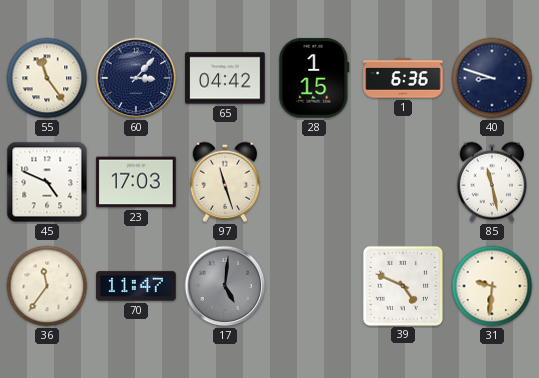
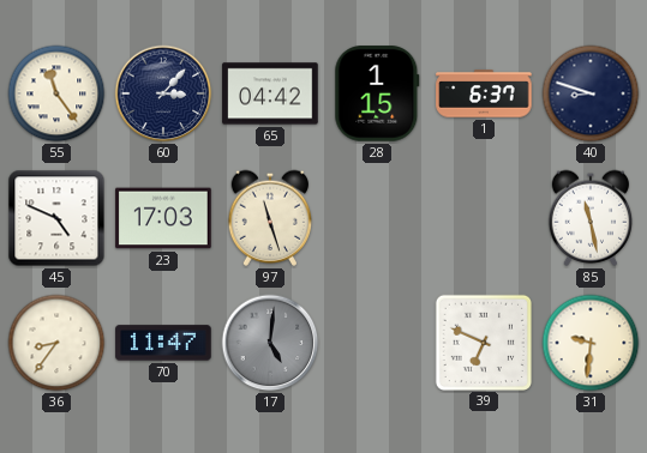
1: 6:36 -> 6:37 (484, 93)
36: 11:36 -> 8:36 (56, 343)
39: 4:49 -> 6:49 (483, 342)
